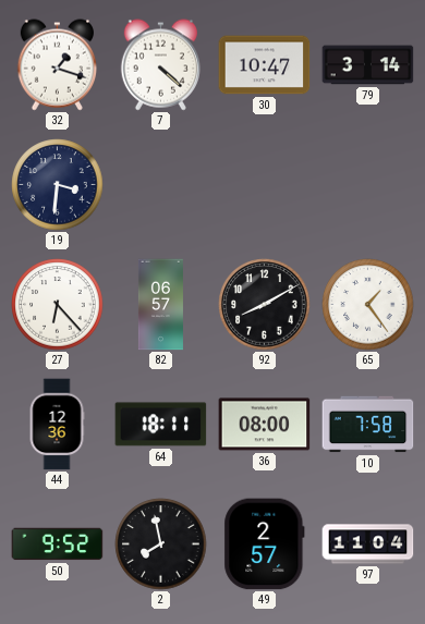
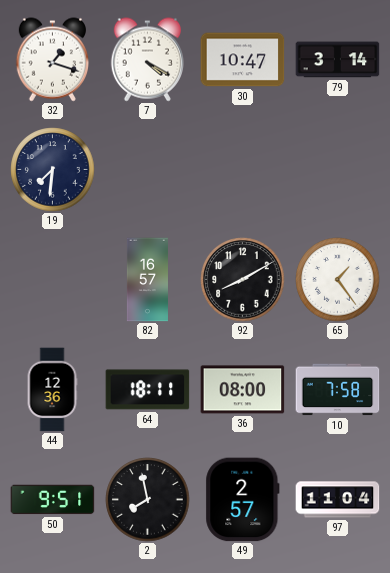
7: 4:22 -> 4:20 (147, 60)
19: 3:31 -> 7:31 (53, 170)
27: 6:23 -> none (58, 305)
82: 06:57 -> 16:57 (147, 280)
50: 9:52 -> 9:51 (53, 500)
